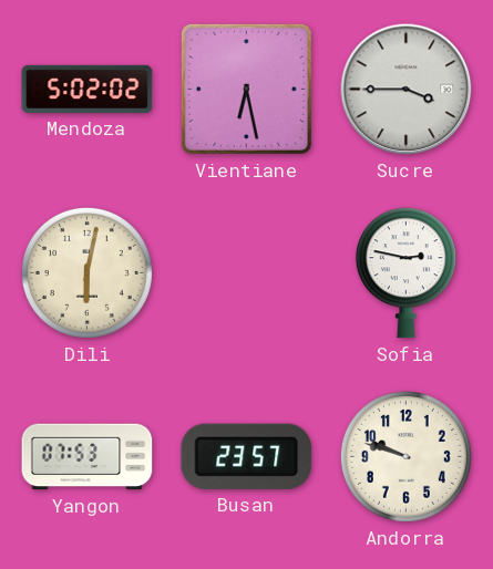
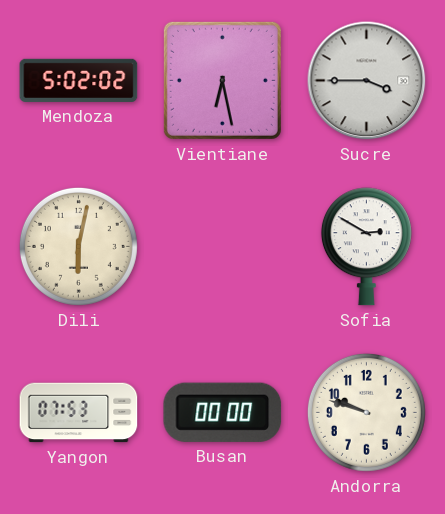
Sofia: 2:47 -> 2:50 (366, 247)
Busan: 23:57 -> 00:00 (223, 412)
